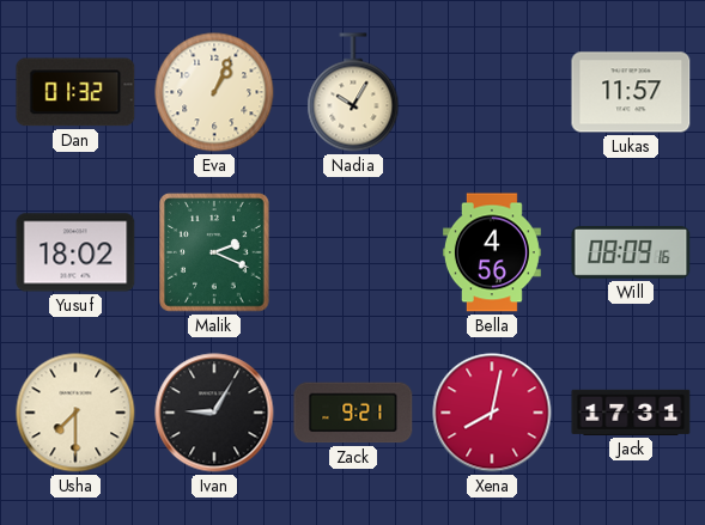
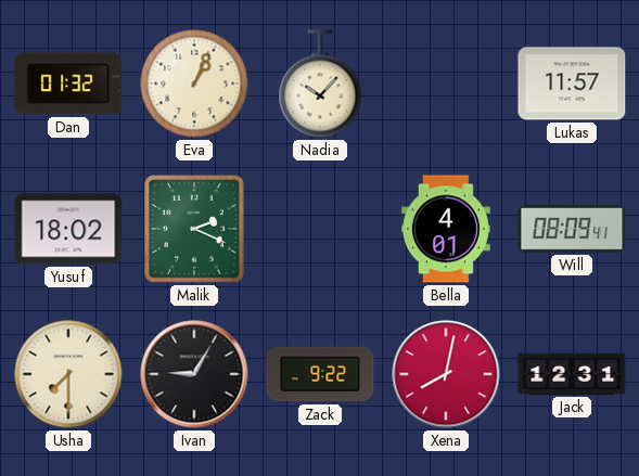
Nadia: 10:05 -> 10:07 (320, 83)
Bella: 4:56 -> 4:01 (446, 229)
Will: 08:09:16 -> 08:09:41 (572, 230)
Zack: 9:21 -> 9:22 (320, 374)
Jack: 17:31 -> 12:31 (572, 374)
